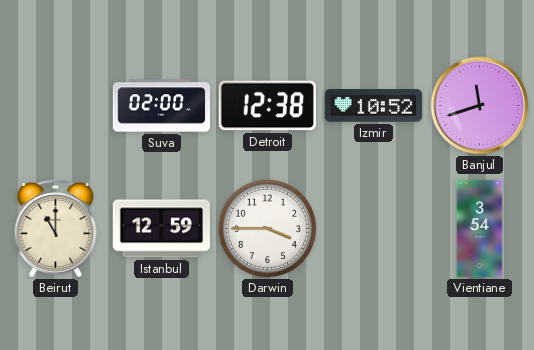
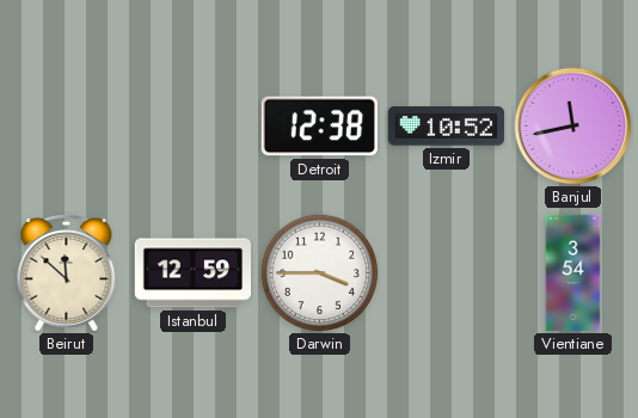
Suva: 02:00 -> none (162, 106)
Banjul: 11:42 -> 11:43 (573, 127)
Beirut: 11:00 -> 11:52 (67, 273)
